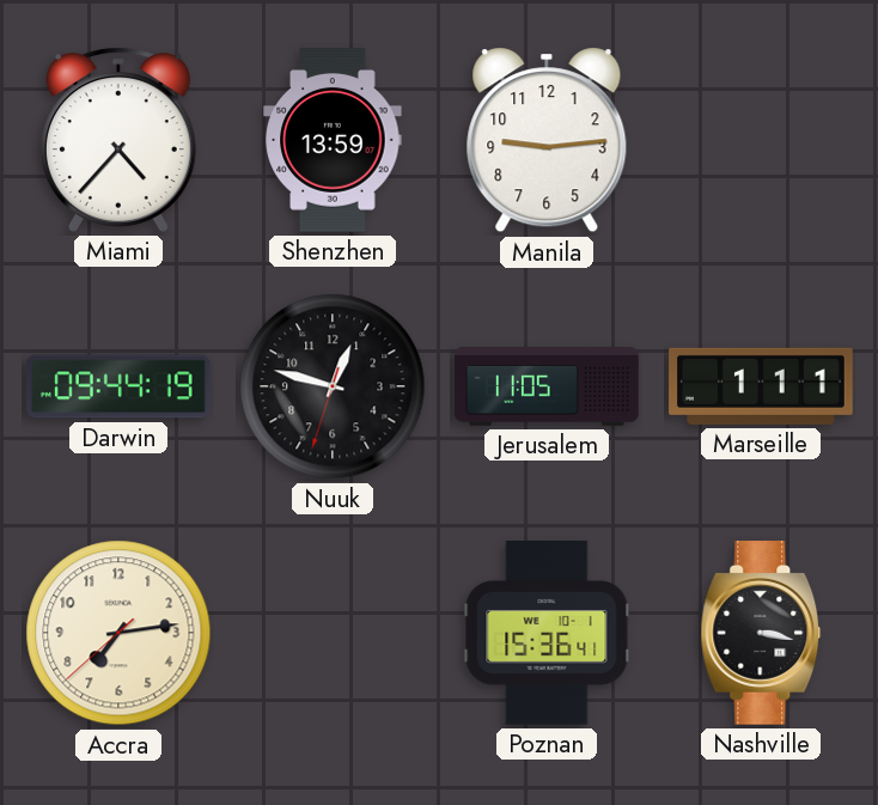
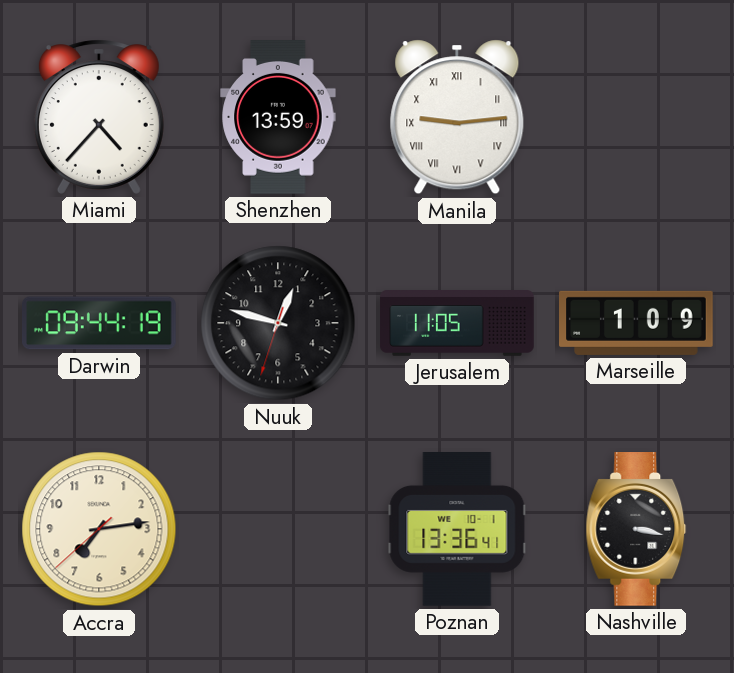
Manila numerals: Arabic -> Roman (457, 117)
Marseille: 1:11 -> 1:09 (636, 323)
Poznan: 15:36 -> 13:36 (457, 529)
